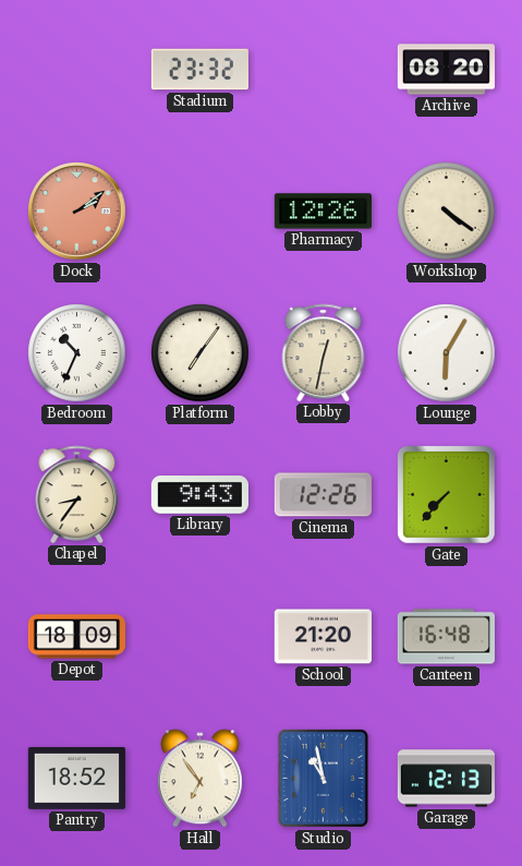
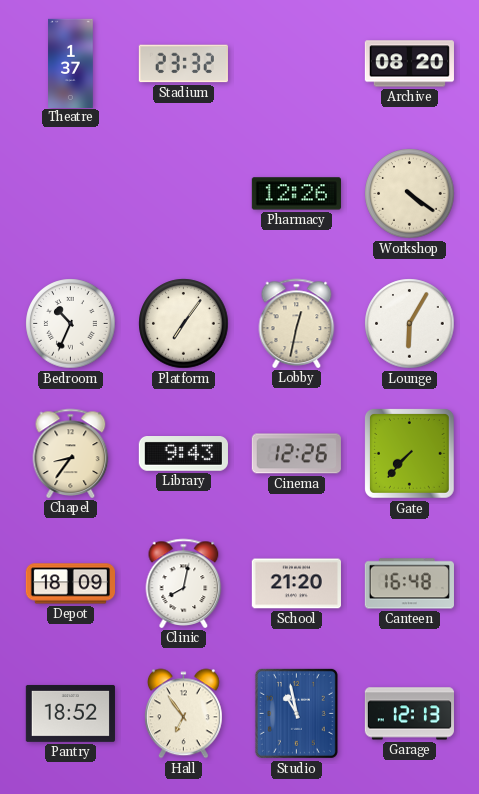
Theatre: none -> 1:37 (71, 63)
Dock: 2:09 -> none (77, 212)
Clinic: none -> 8:02 (184, 583)
